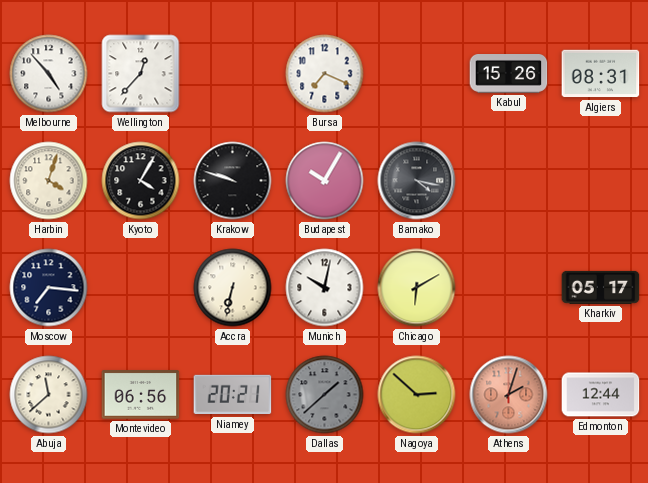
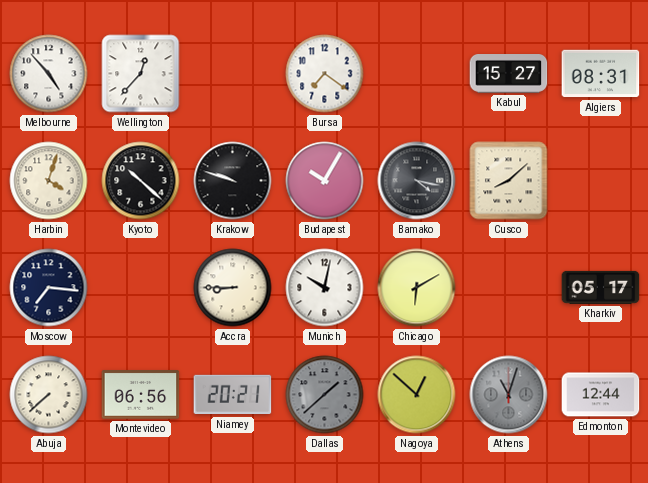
Bursa: 7:19 -> 7:21 (325, 74)
Kabul: 15:26 -> 15:27 (509, 74)
Kyoto: 4:05 -> 10:22 (141, 181)
Cusco: none -> 8:08 (509, 181)
Accra: 6:32 -> 8:45 (233, 288)
Abuja: 11:38 -> 7:38 (49, 395)
Nagoya: 2:52 -> 12:52 (417, 395)
Athens: 2:03 -> 11:03 (509, 395)
Athens dial: salmon -> grey (509, 395)
